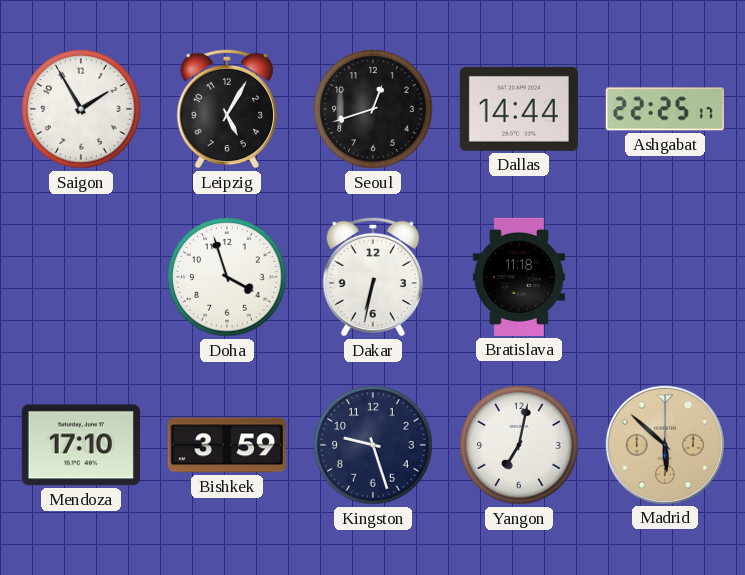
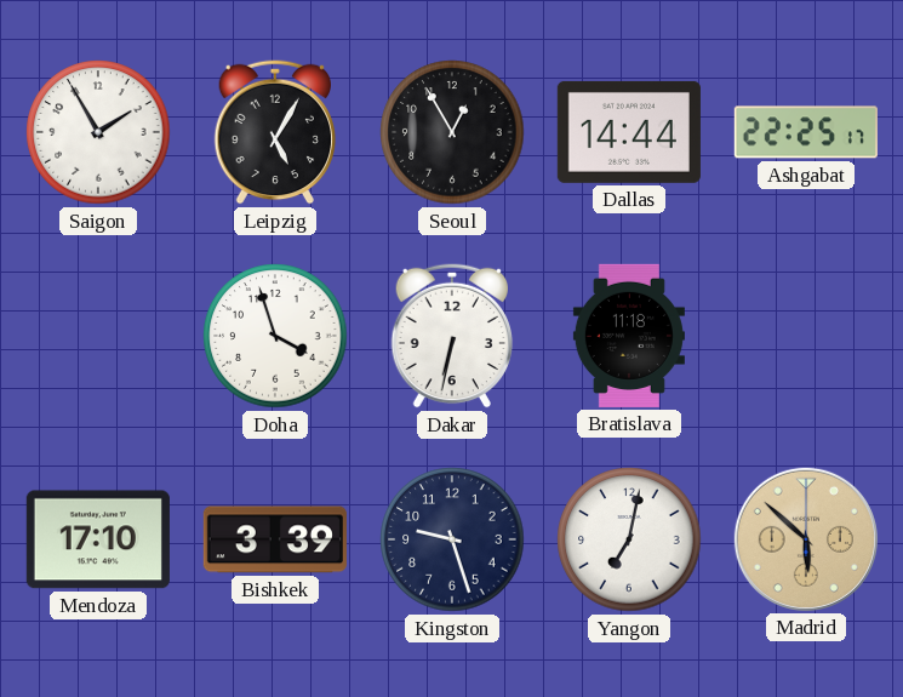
Seoul: 12:42 -> 12:55 (452, 132)
Bishkek: 3:59 -> 3:39 (275, 539)
